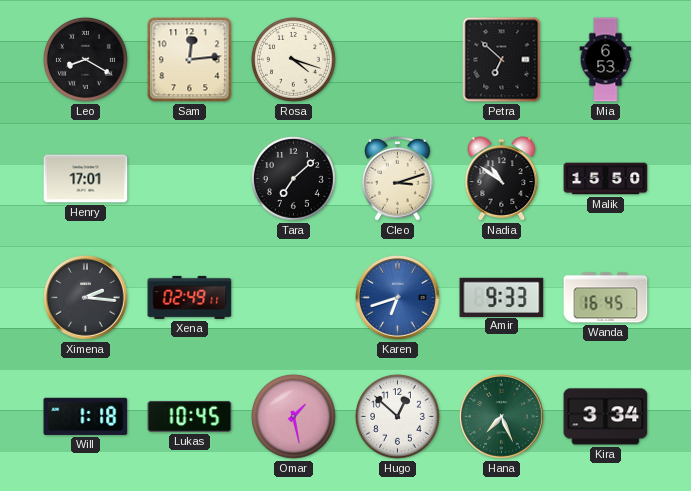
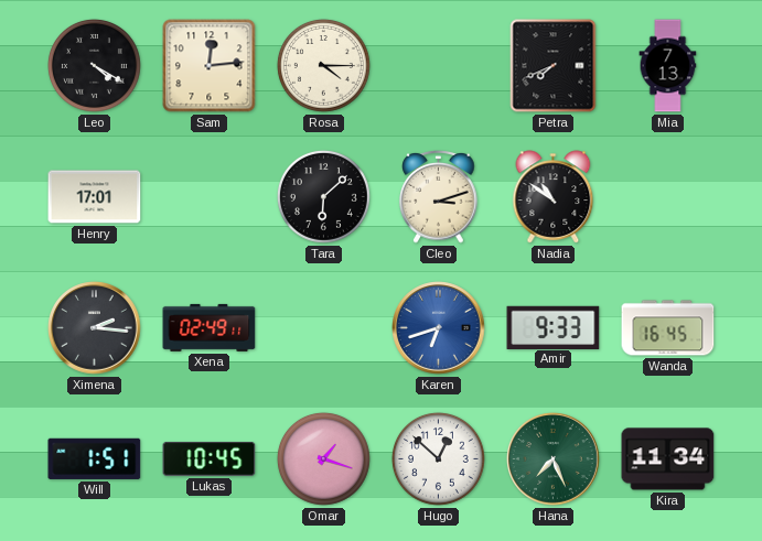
Leo: 8:20 -> 4:20 (94, 65)
Rosa: 4:18 -> 4:15 (323, 65)
Petra: 6:52 -> 7:41 (554, 66)
Mia: 6:53 -> 7:13 (668, 66)
Tara: 7:08 -> 6:08 (323, 196)
Malik: 15:50 -> none (606, 179)
Will: 1:18 -> 1:51 (95, 458)
Omar: 1:28 -> 1:18 (323, 458)
Kira: 3:34 -> 11:34 (668, 459)
